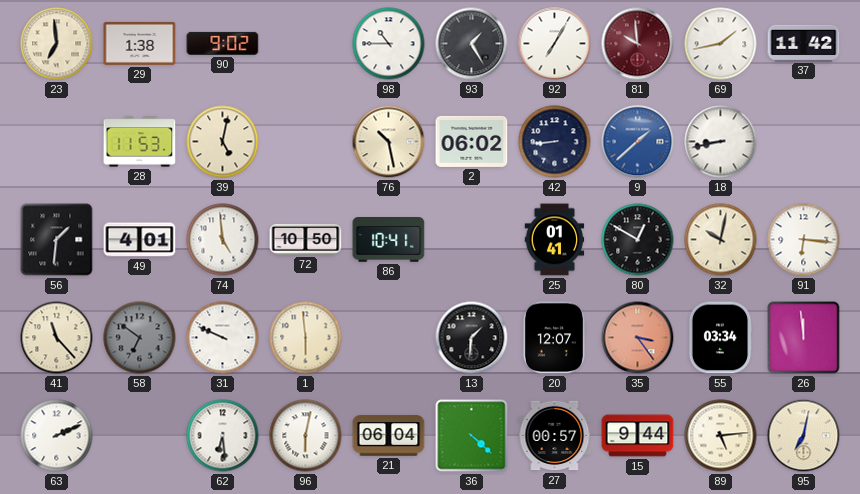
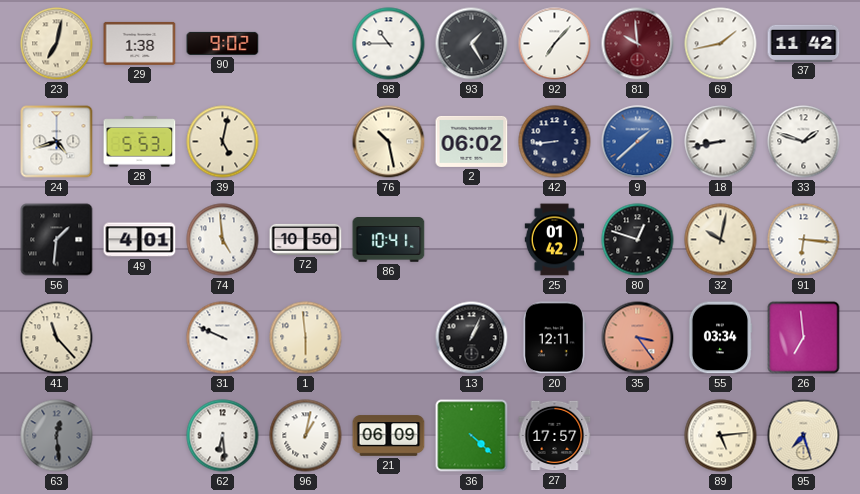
23: 6:59 -> 7:02 (57, 44)
92: 7:05 -> 7:07 (555, 44)
24: none -> 4:42 (57, 142)
28: 11:53 -> 5:53 (140, 142)
33: none -> 1:48 (804, 142)
25: 01:41 -> 01:42 (555, 240)
80: 12:50 -> 12:48 (638, 240)
58: 6:51 -> none (140, 338)
13: 1:31 -> 1:04 (472, 338)
20: 12:07 -> 12:11 (554, 338)
26: 11:59 -> 6:59 (804, 338)
63: 2:11 -> 12:29 (57, 436)
63 dial: white -> grey (57, 436)
96: 6:02 -> 1:02 (306, 436)
21: 06:04 -> 06:09 (389, 436)
27: 00:57 -> 17:57 (555, 436)
15: 9:44 -> none (638, 436)
95: 7:02 -> 7:27 (804, 436)
